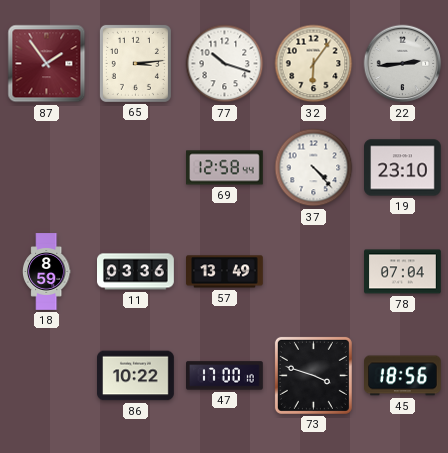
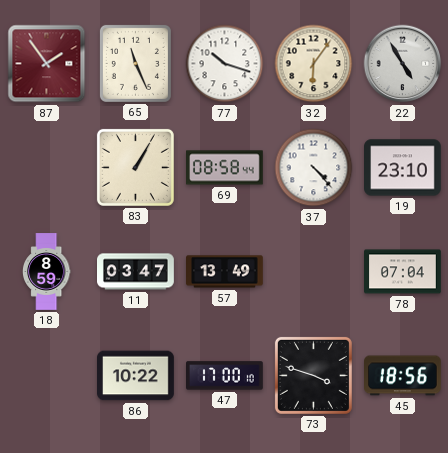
65: 3:14 -> 11:26 (135, 63)
22: 2:44 -> 4:55 (403, 64)
83: none -> 1:05 (135, 167)
69: 12:58 -> 08:58 (225, 168)
11: 03:36 -> 03:47 (136, 272)
